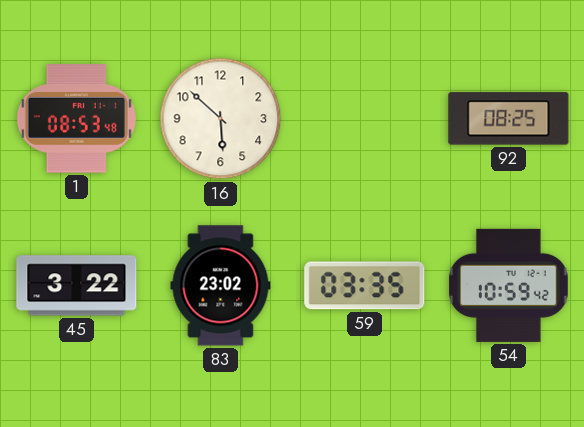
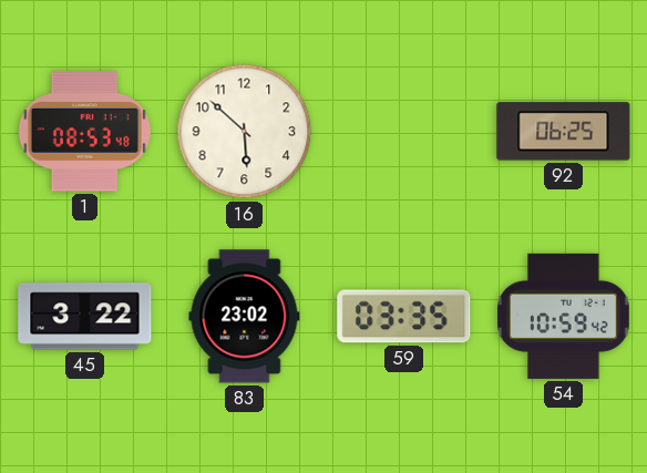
92: 08:25 -> 06:25 (564, 132)
